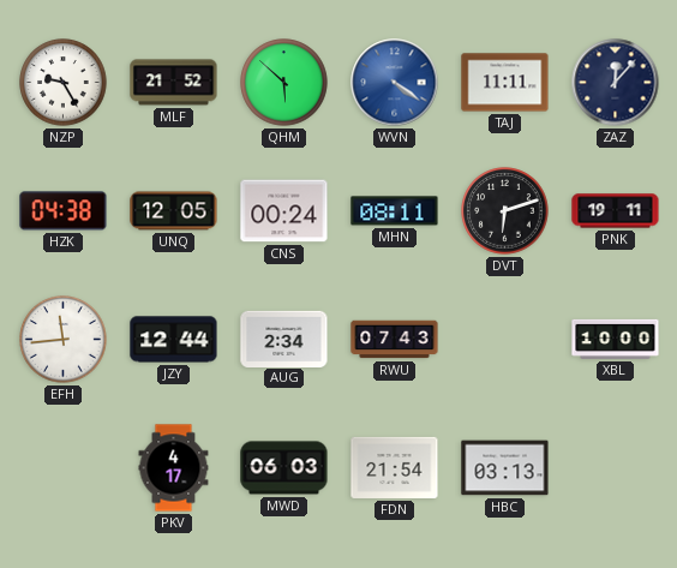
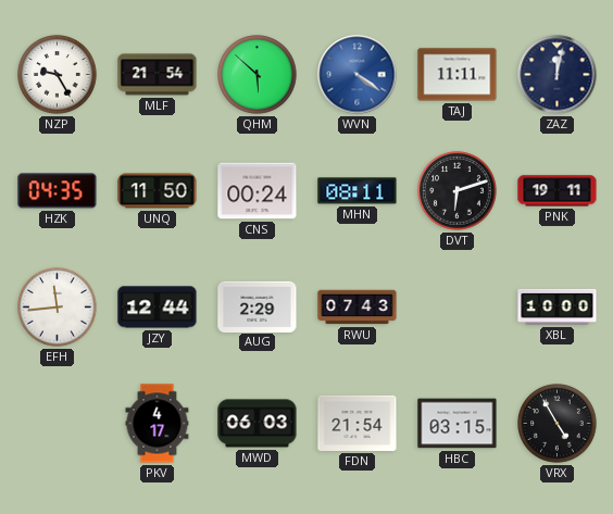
MLF: 21:52 -> 21:54 (158, 75)
ZAZ: 12:07 -> 12:02 (558, 75)
HZK: 04:38 -> 04:35 (58, 191)
UNQ: 12:05 -> 11:50 (158, 191)
AUG: 2:34 -> 2:29 (258, 306)
HBC: 03:13 -> 03:15 (458, 424)
VRX: none -> 4:55 (558, 424)
